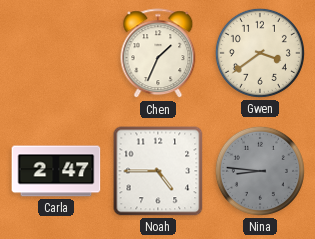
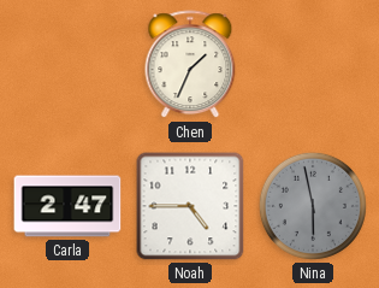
Gwen: 3:39 -> none (260, 53)
Nina: 8:46 -> 5:58 (313, 206)
